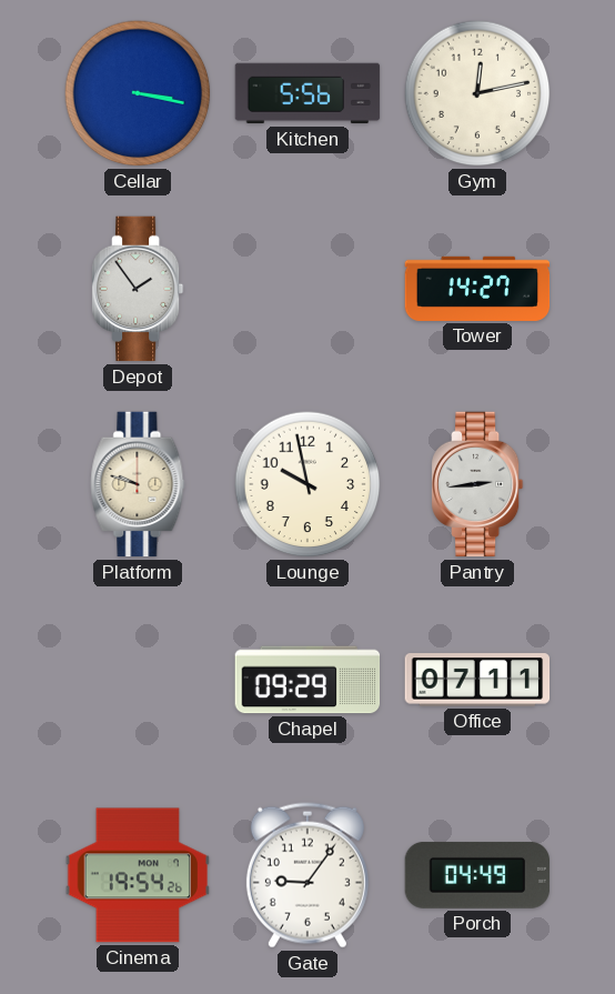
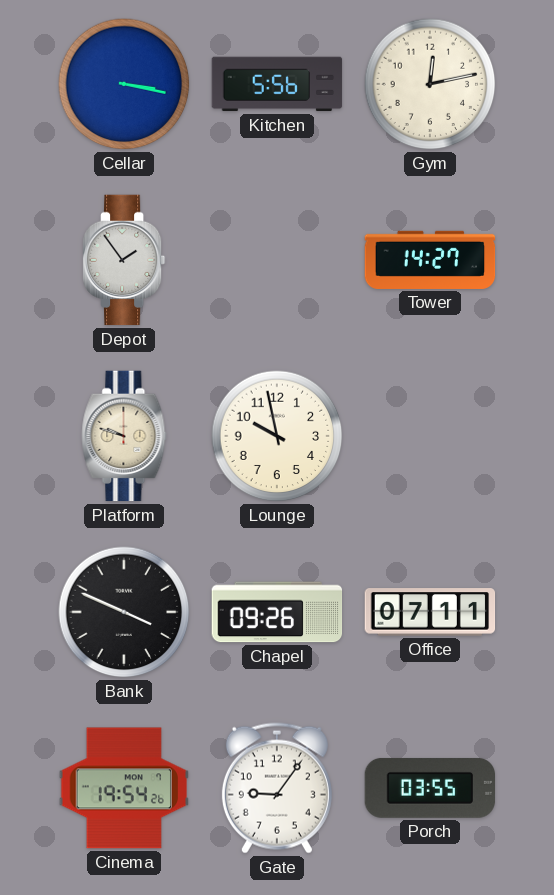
Pantry: 2:44 -> none (477, 484)
Bank: none -> 3:49 (124, 612)
Chapel: 09:29 -> 09:26 (277, 612)
Porch: 04:49 -> 03:55 (430, 788)
